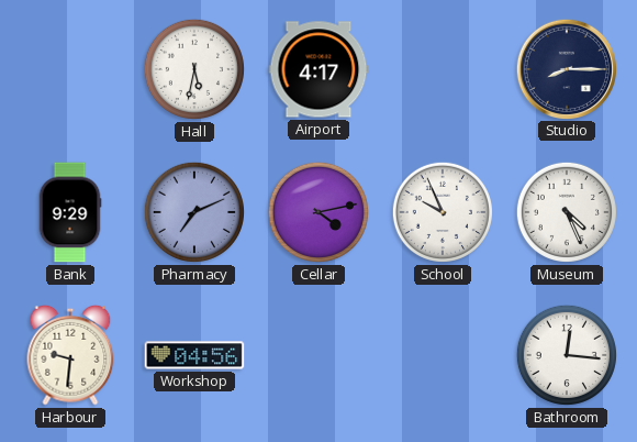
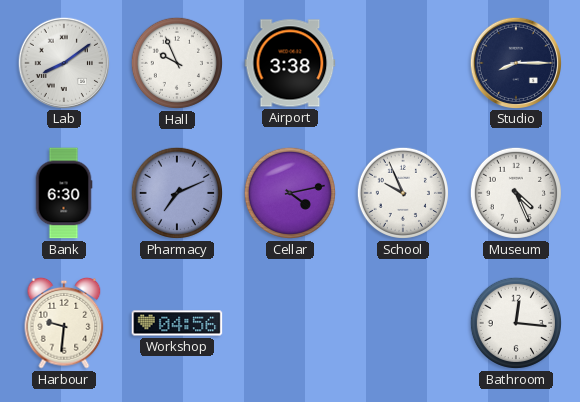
Lab: none -> 8:09 (63, 62)
Hall: 5:32 -> 9:56 (177, 63)
Airport: 4:17 -> 3:38 (290, 63)
Bank: 9:29 -> 6:30 (64, 193)
